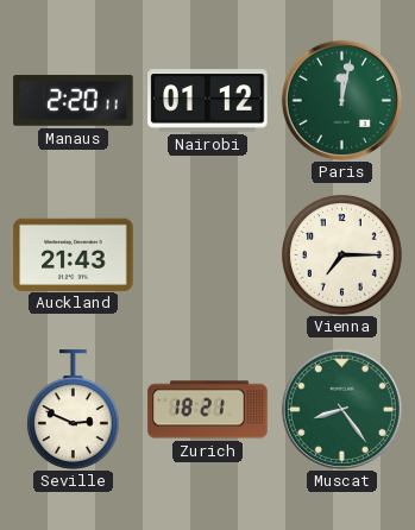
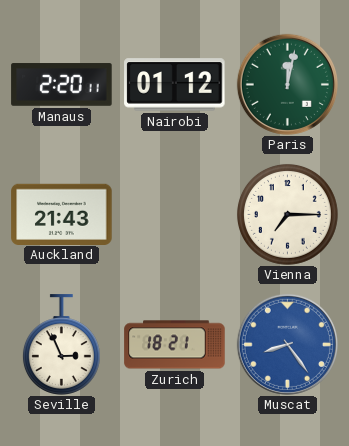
Seville: 2:49 -> 2:56 (61, 345)
Muscat dial: green -> blue (287, 344)
